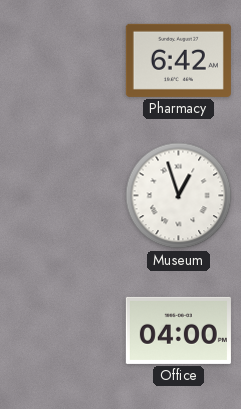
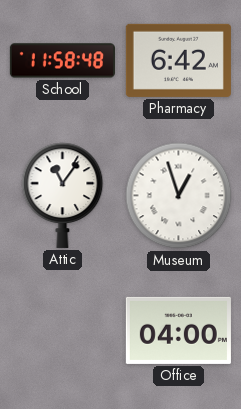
School: none -> 11:58 (62, 61)
Attic: none -> 11:06 (63, 195)
